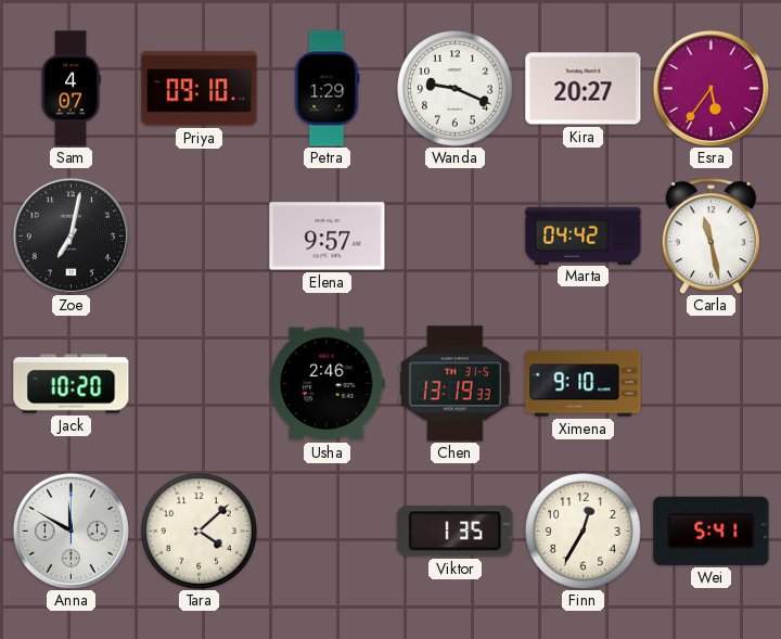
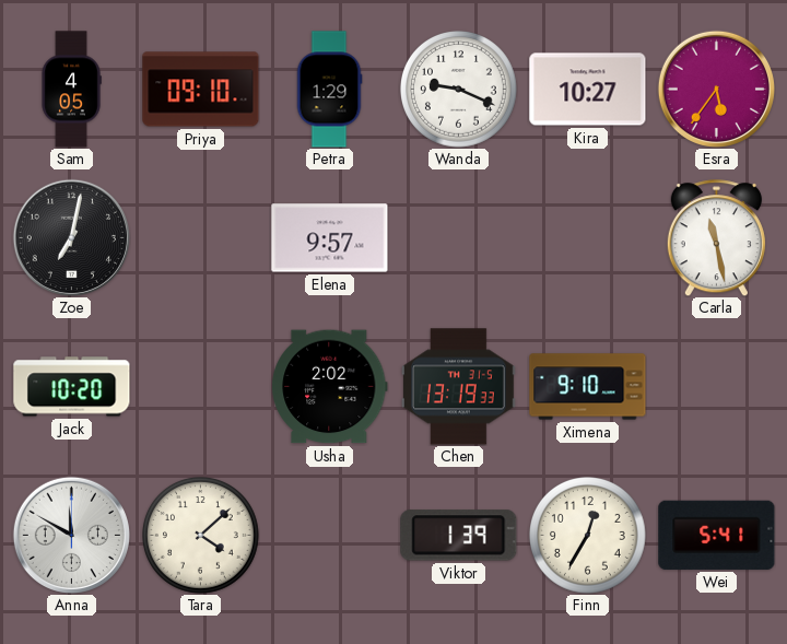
Sam: 4:07 -> 4:05 (71, 90)
Kira: 20:27 -> 10:27 (588, 90)
Marta: 04:42 -> none (584, 235)
Usha: 2:46 -> 2:02 (330, 387)
Viktor: 1:35 -> 1:39 (459, 536)
